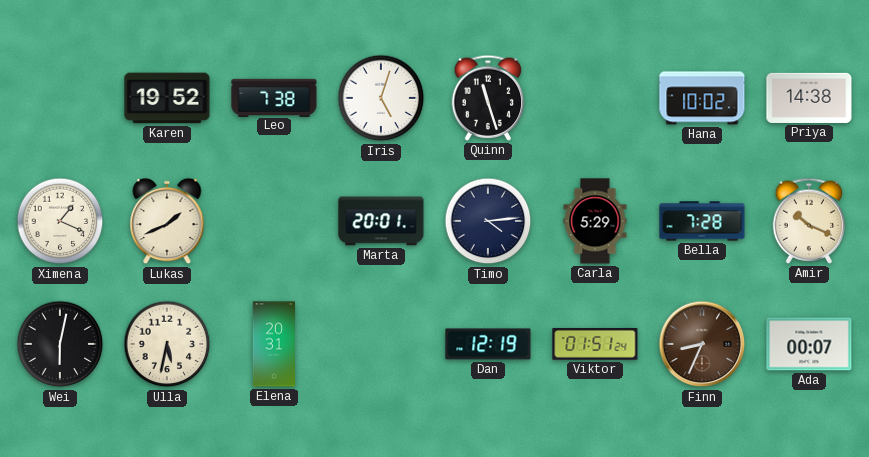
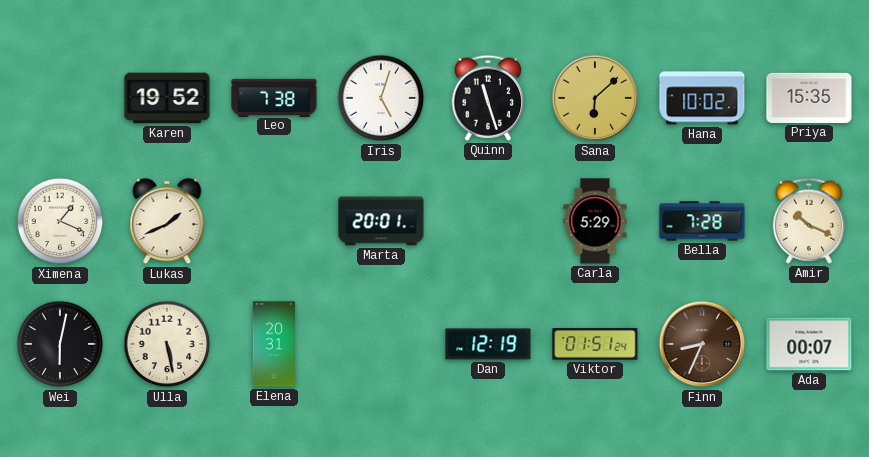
Sana: none -> 6:08 (595, 98)
Priya: 14:38 -> 15:35 (809, 98)
Timo: 4:14 -> none (488, 221)
Ulla: 5:32 -> 5:28 (167, 344)
